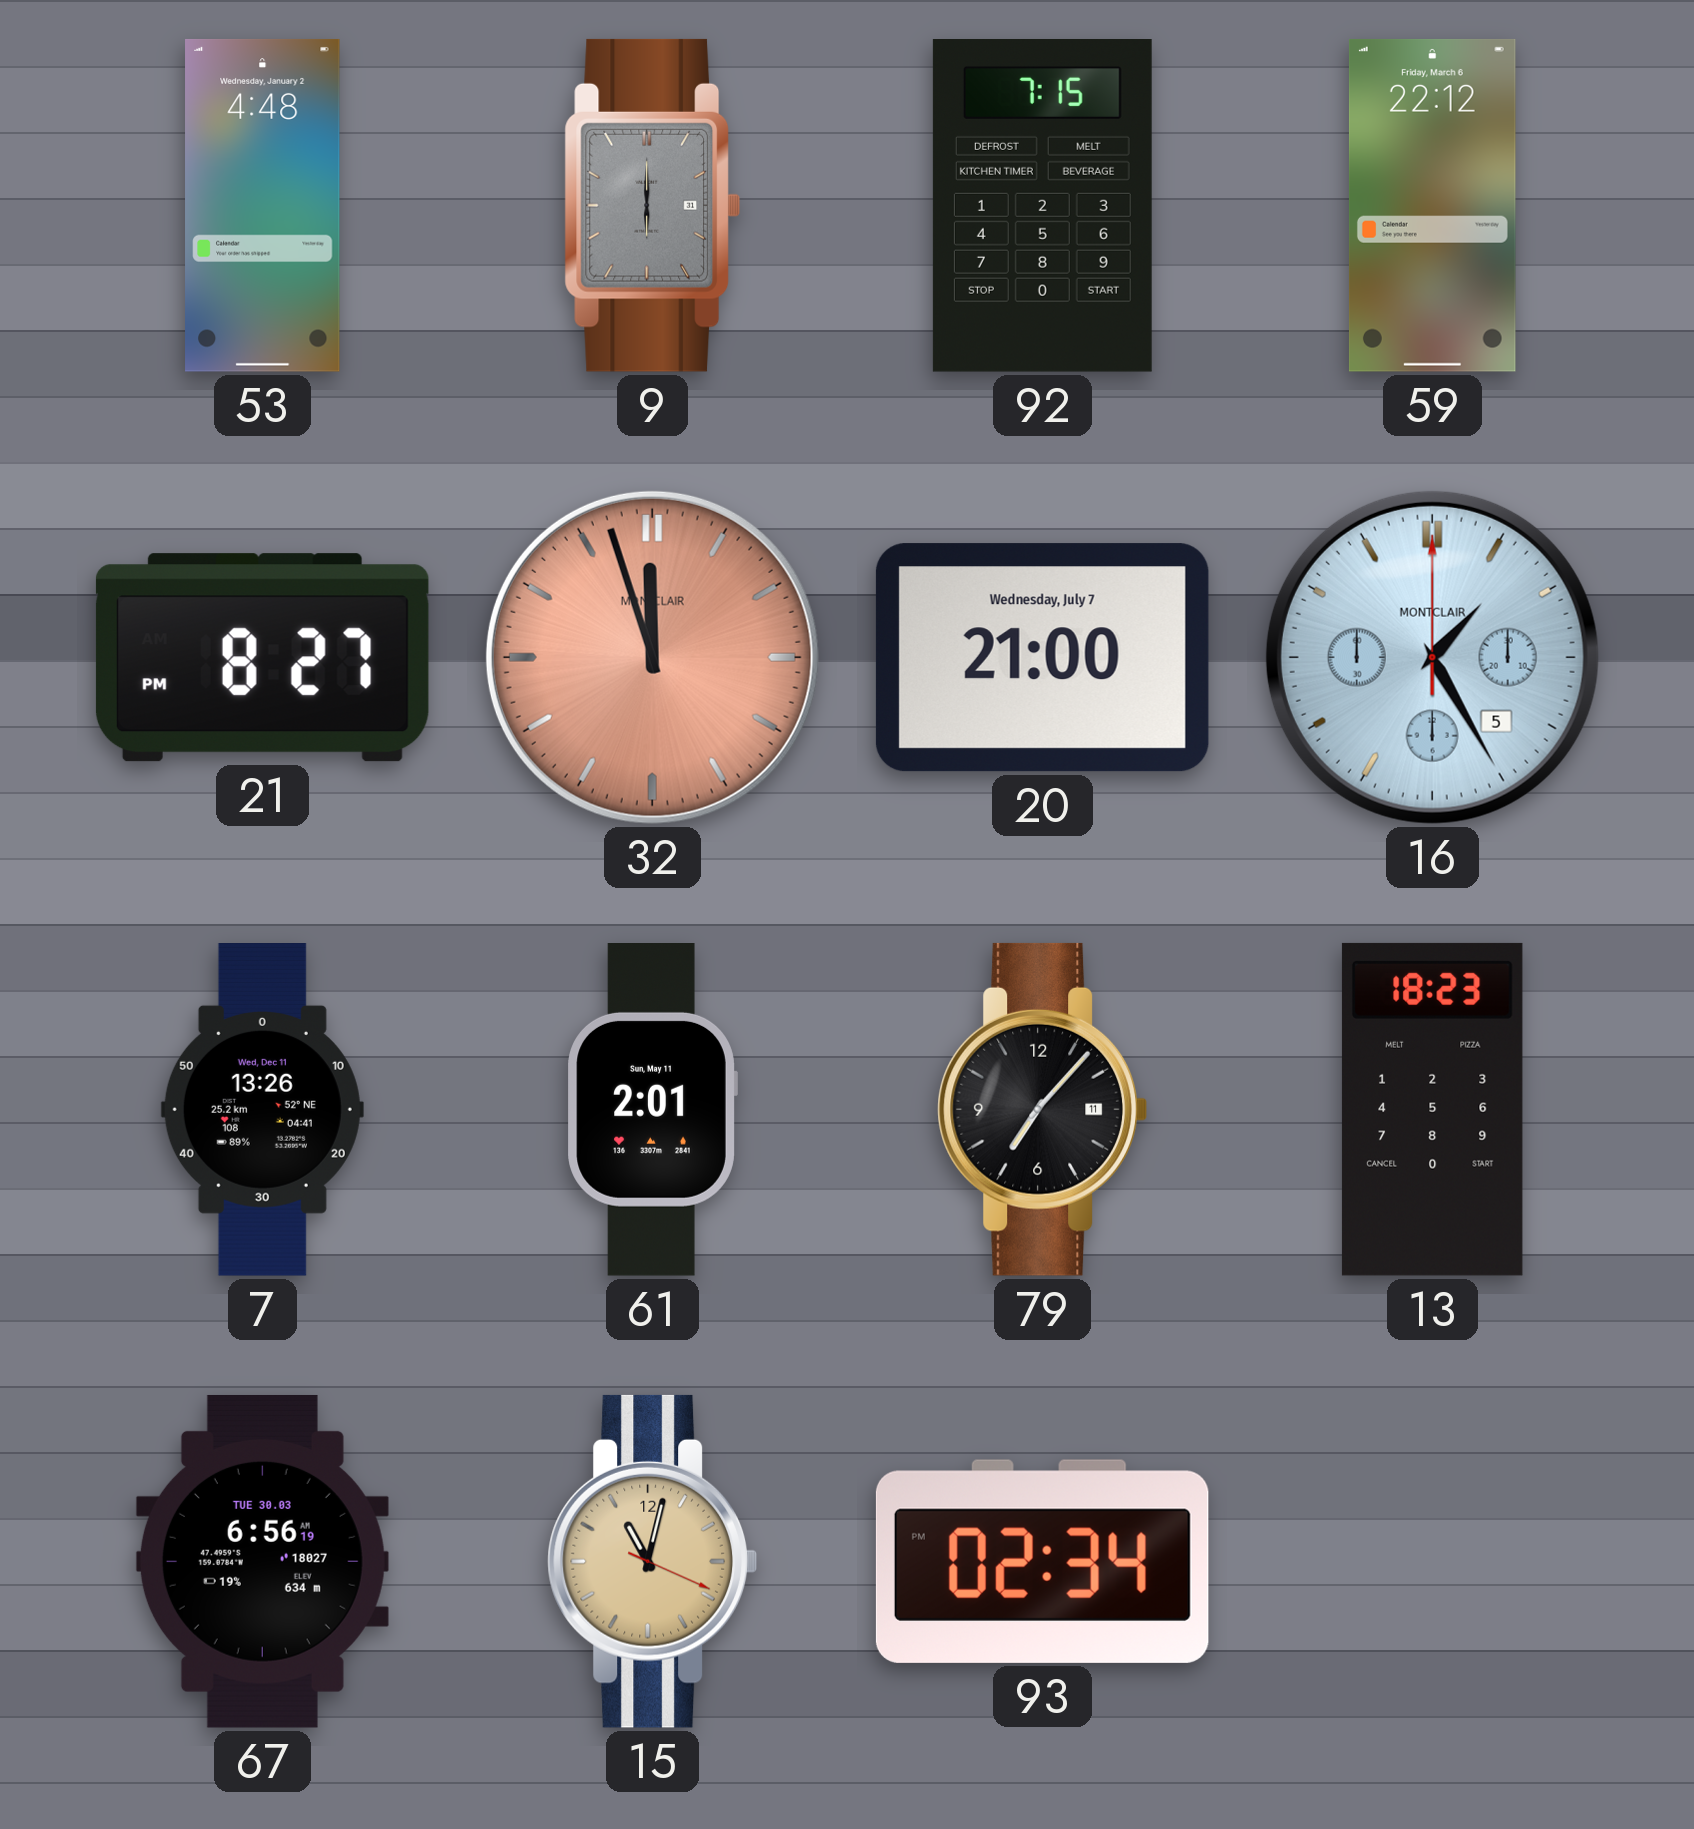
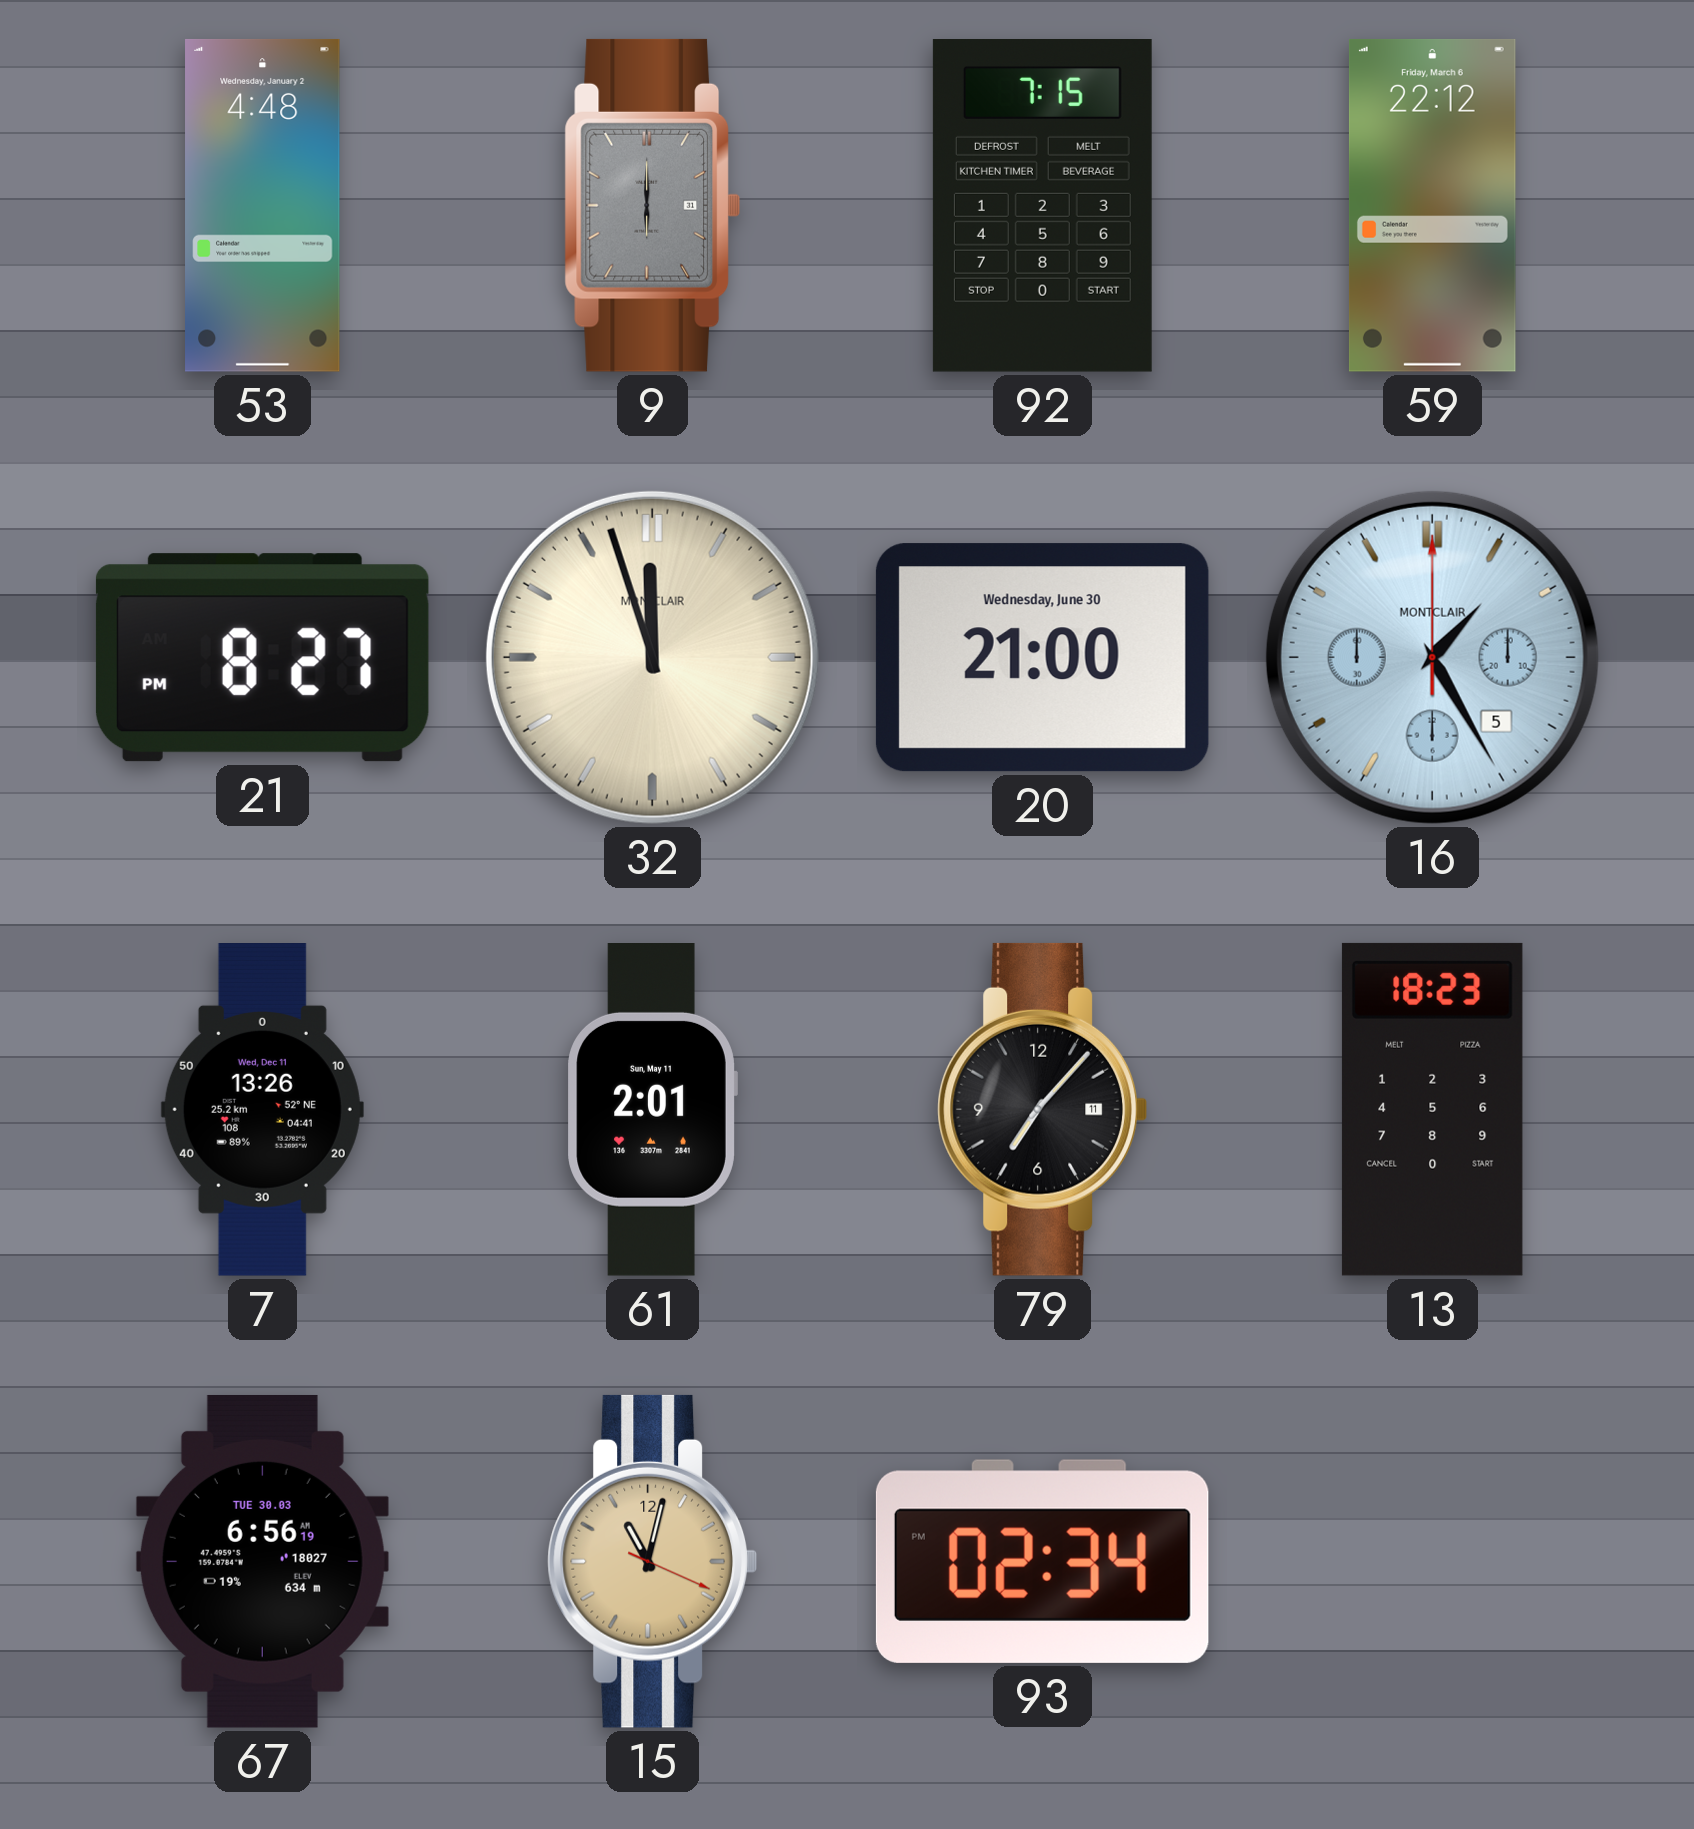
32 dial: salmon -> cream (652, 657)
20 date: Wednesday, July 7 -> Wednesday, June 30 (1042, 658)
